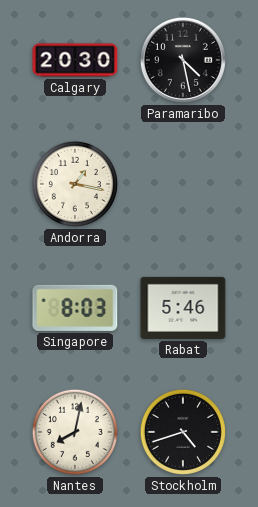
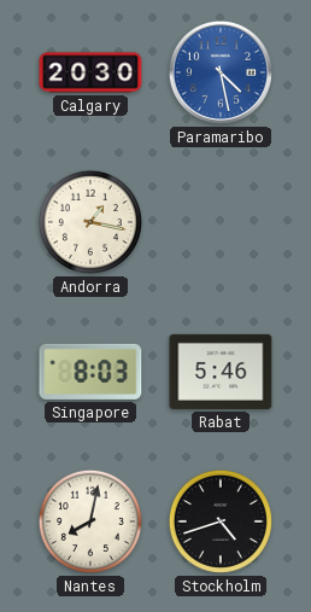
Paramaribo dial: black -> blue (221, 72)
